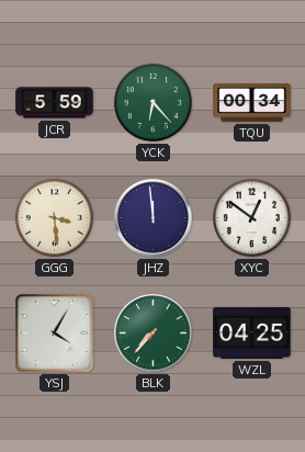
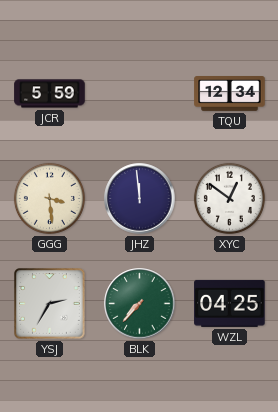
YCK: 6:23 -> none (152, 102)
TQU: 00:34 -> 12:34 (230, 94)
YSJ: 4:05 -> 2:35 (50, 304)
